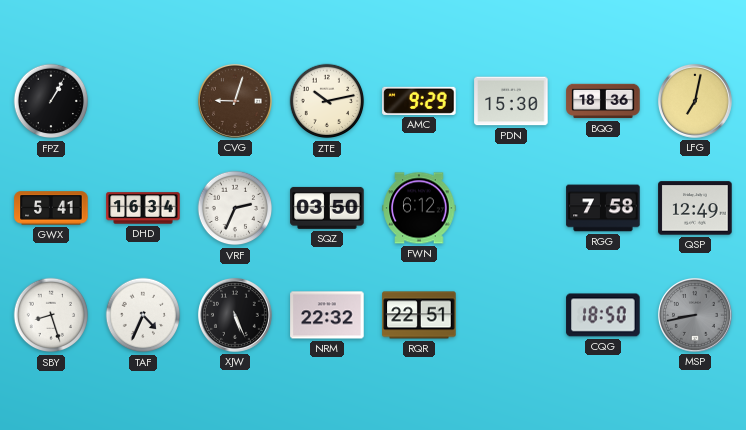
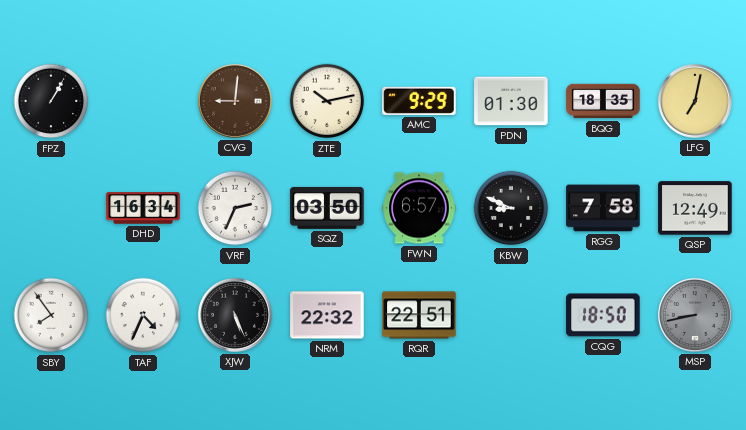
CVG: 9:03 -> 9:01 (235, 101)
PDN: 15:30 -> 01:30 (511, 101)
BQG: 18:36 -> 18:35 (603, 101)
GWX: 5:41 -> none (51, 208)
FWN: 6:12 -> 6:57 (419, 208)
KBW: none -> 8:49 (511, 208)
SBY: 8:27 -> 7:54 (51, 315)
